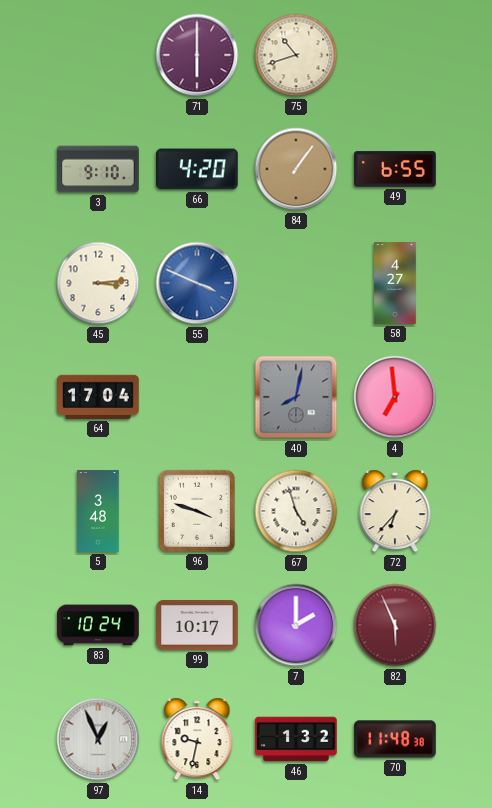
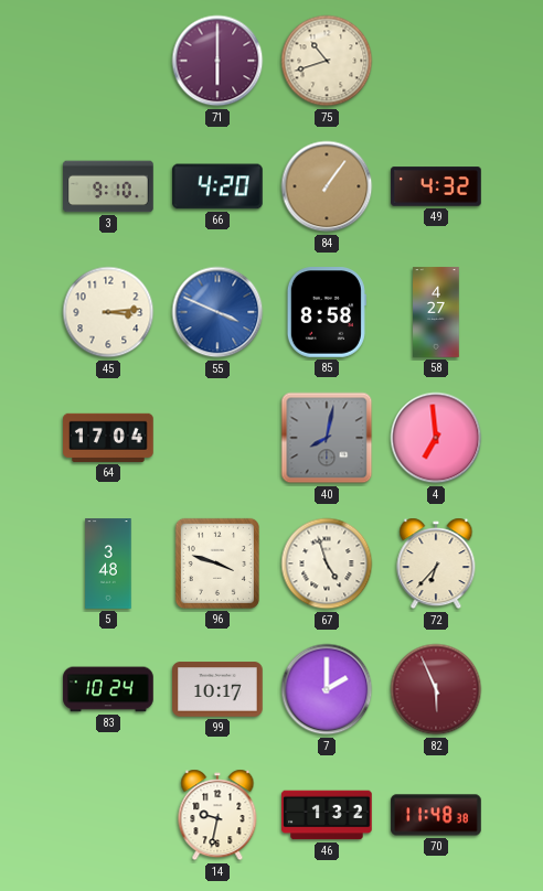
49: 6:55 -> 4:32 (436, 186)
85: none -> 8:58 (327, 312)
97: 12:56 -> none (98, 739)
